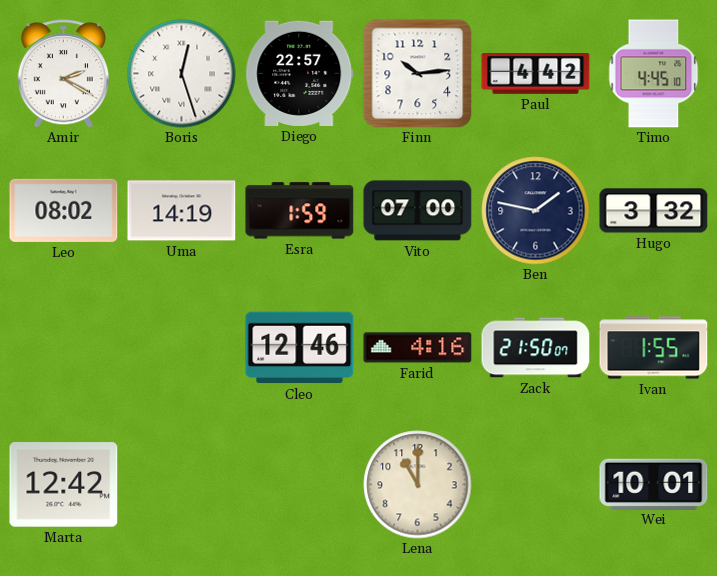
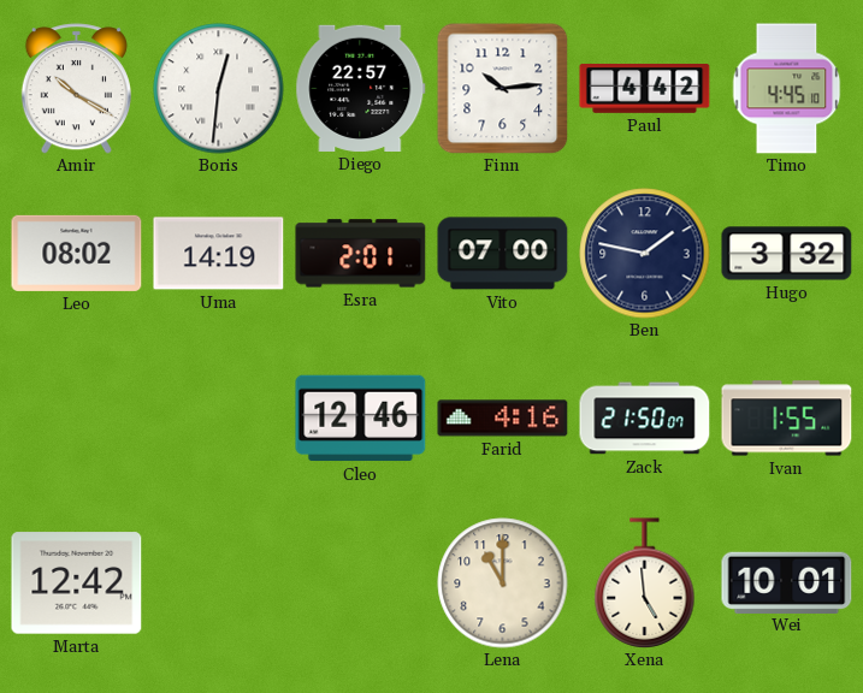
Amir: 2:20 -> 10:20 (76, 89)
Boris: 12:27 -> 12:31 (219, 89)
Esra: 1:59 -> 2:01 (361, 254)
Xena: none -> 4:59 (645, 584)
